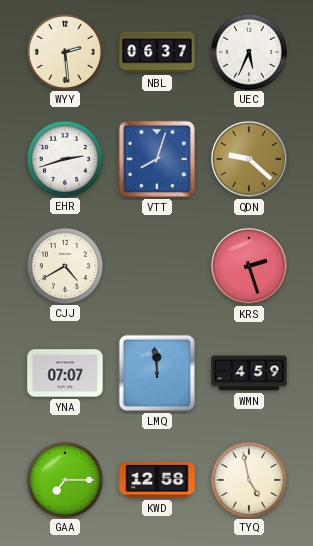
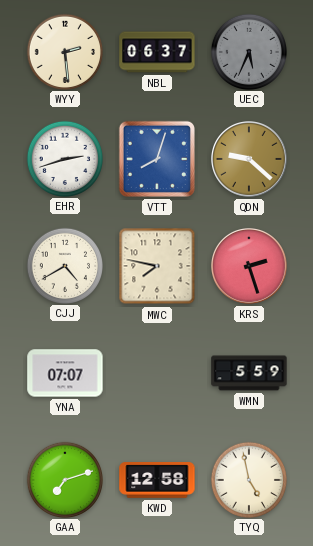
UEC dial: white -> grey (248, 51)
MWC: none -> 7:47 (157, 266)
LMQ: 11:59 -> none (157, 373)
WMN: 4:59 -> 5:59 (249, 373)
GAA: 7:15 -> 7:12 (64, 479)
